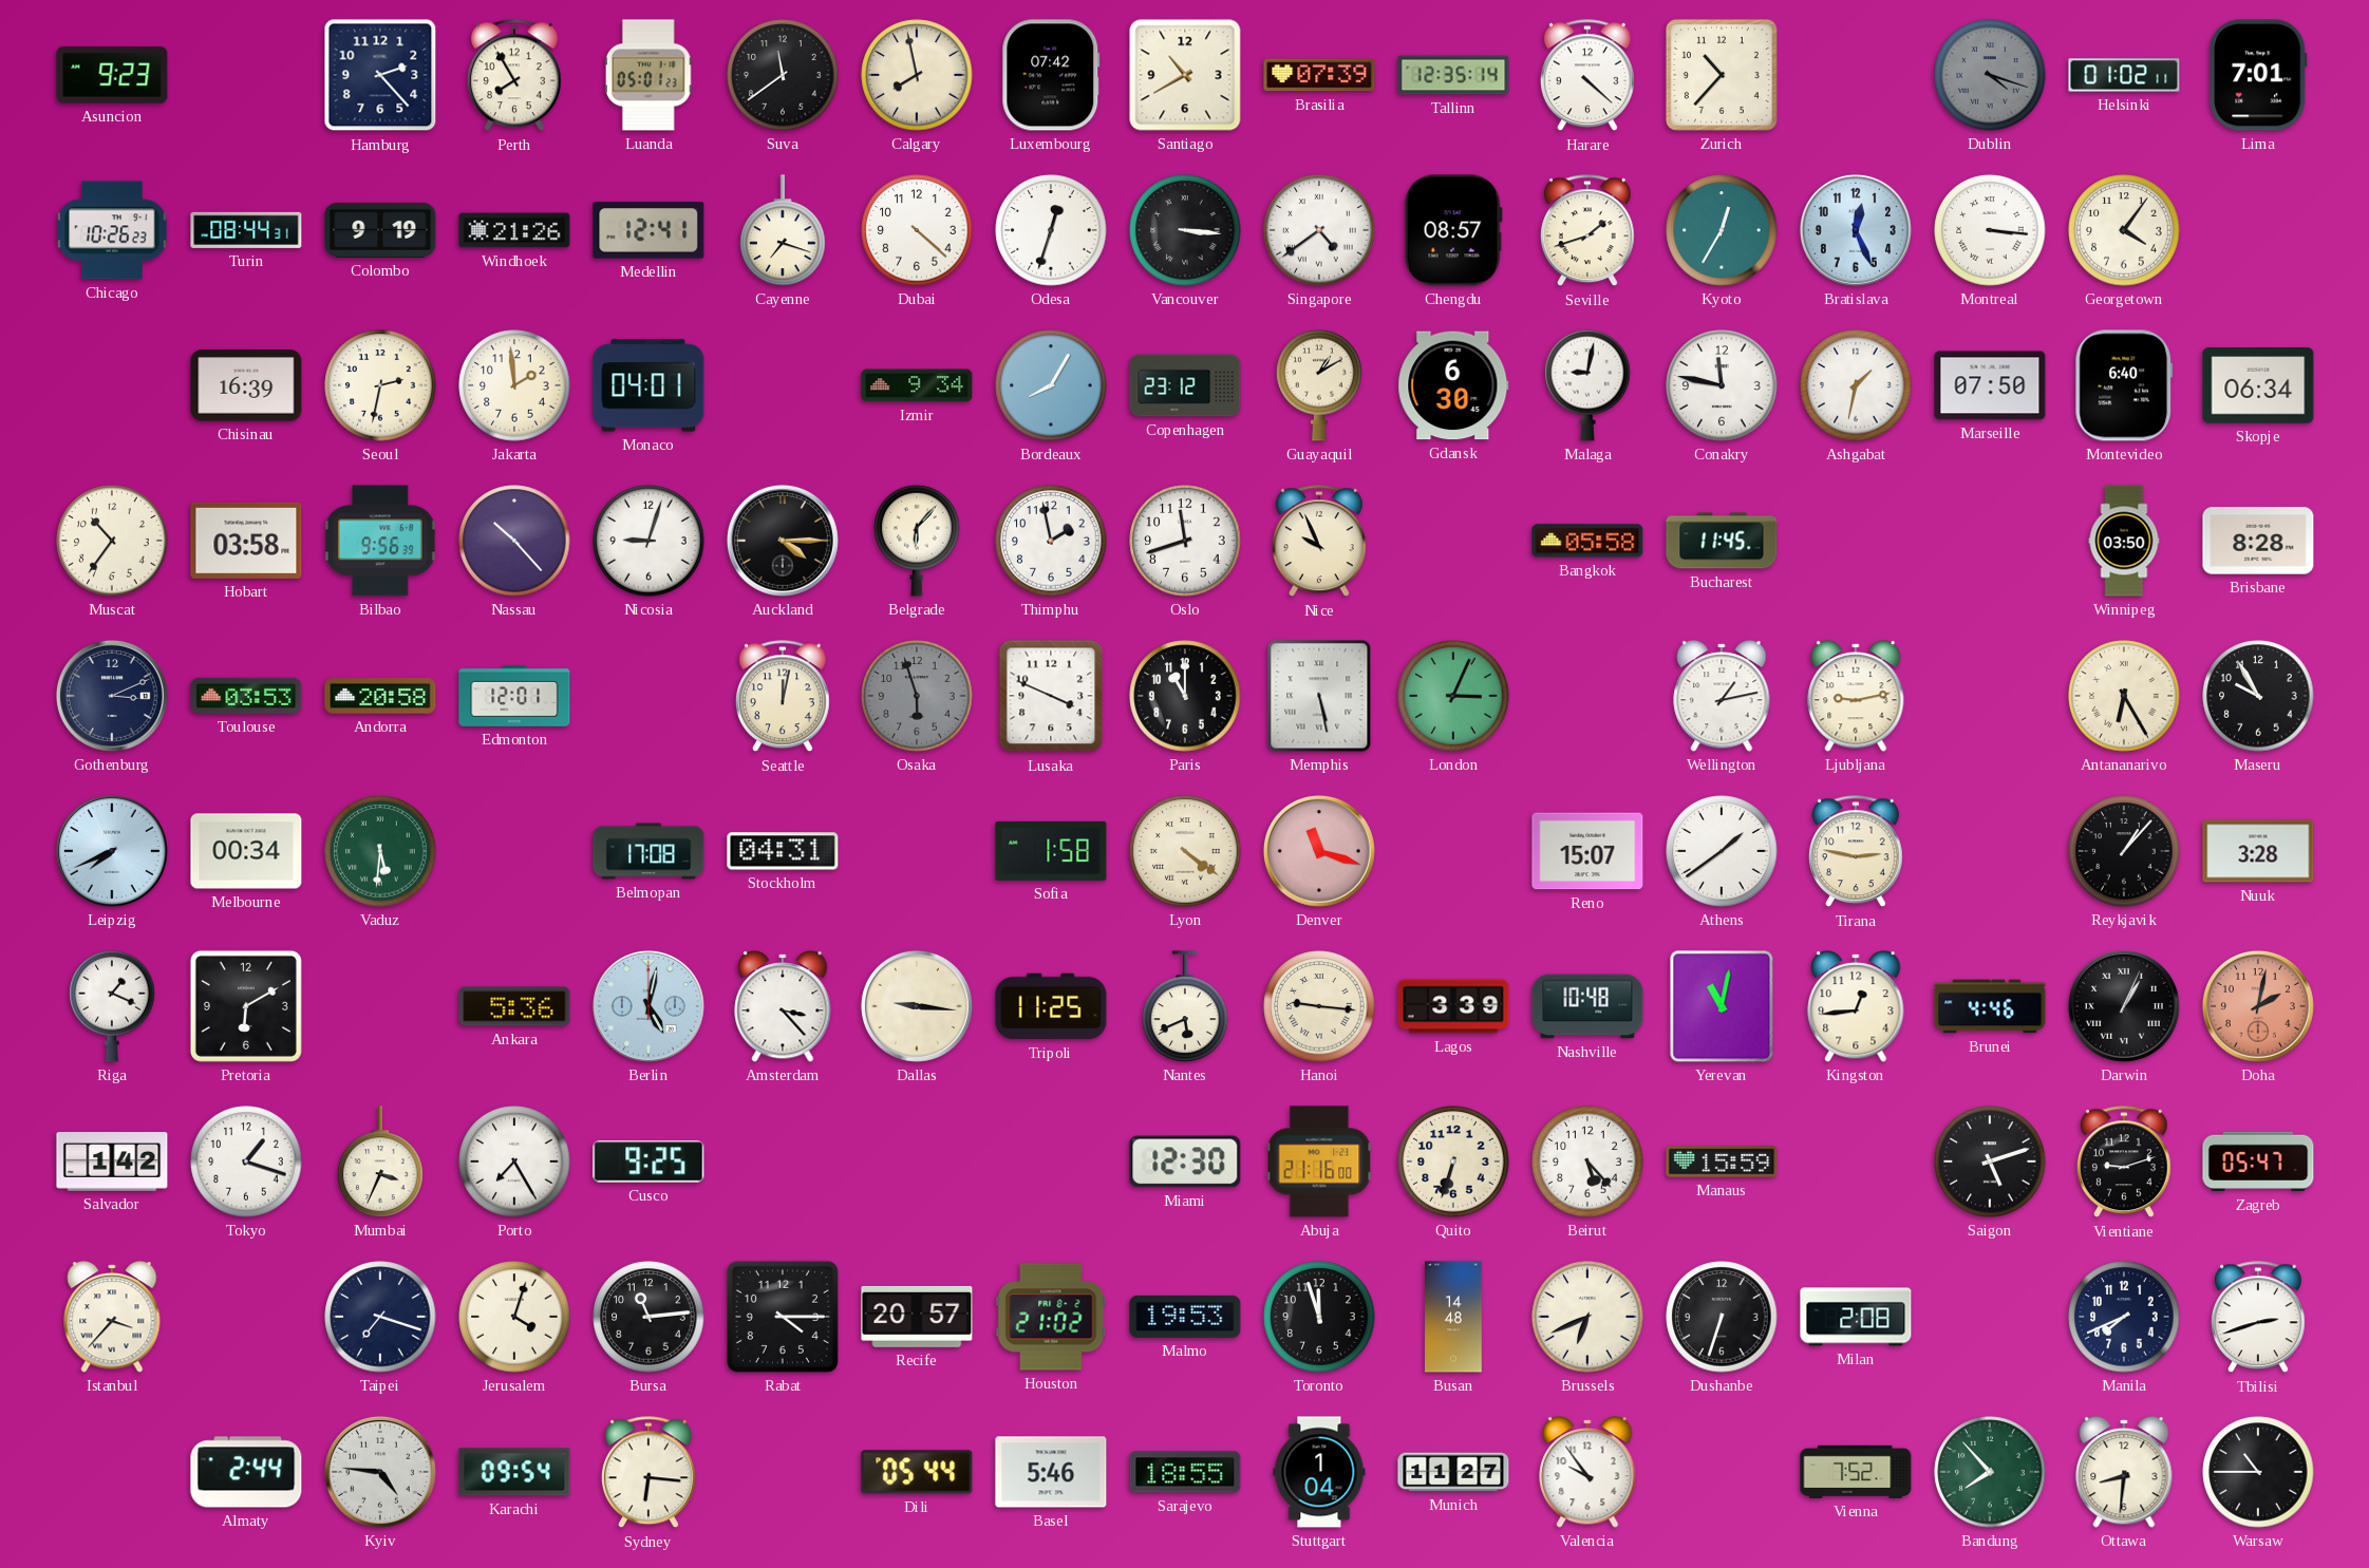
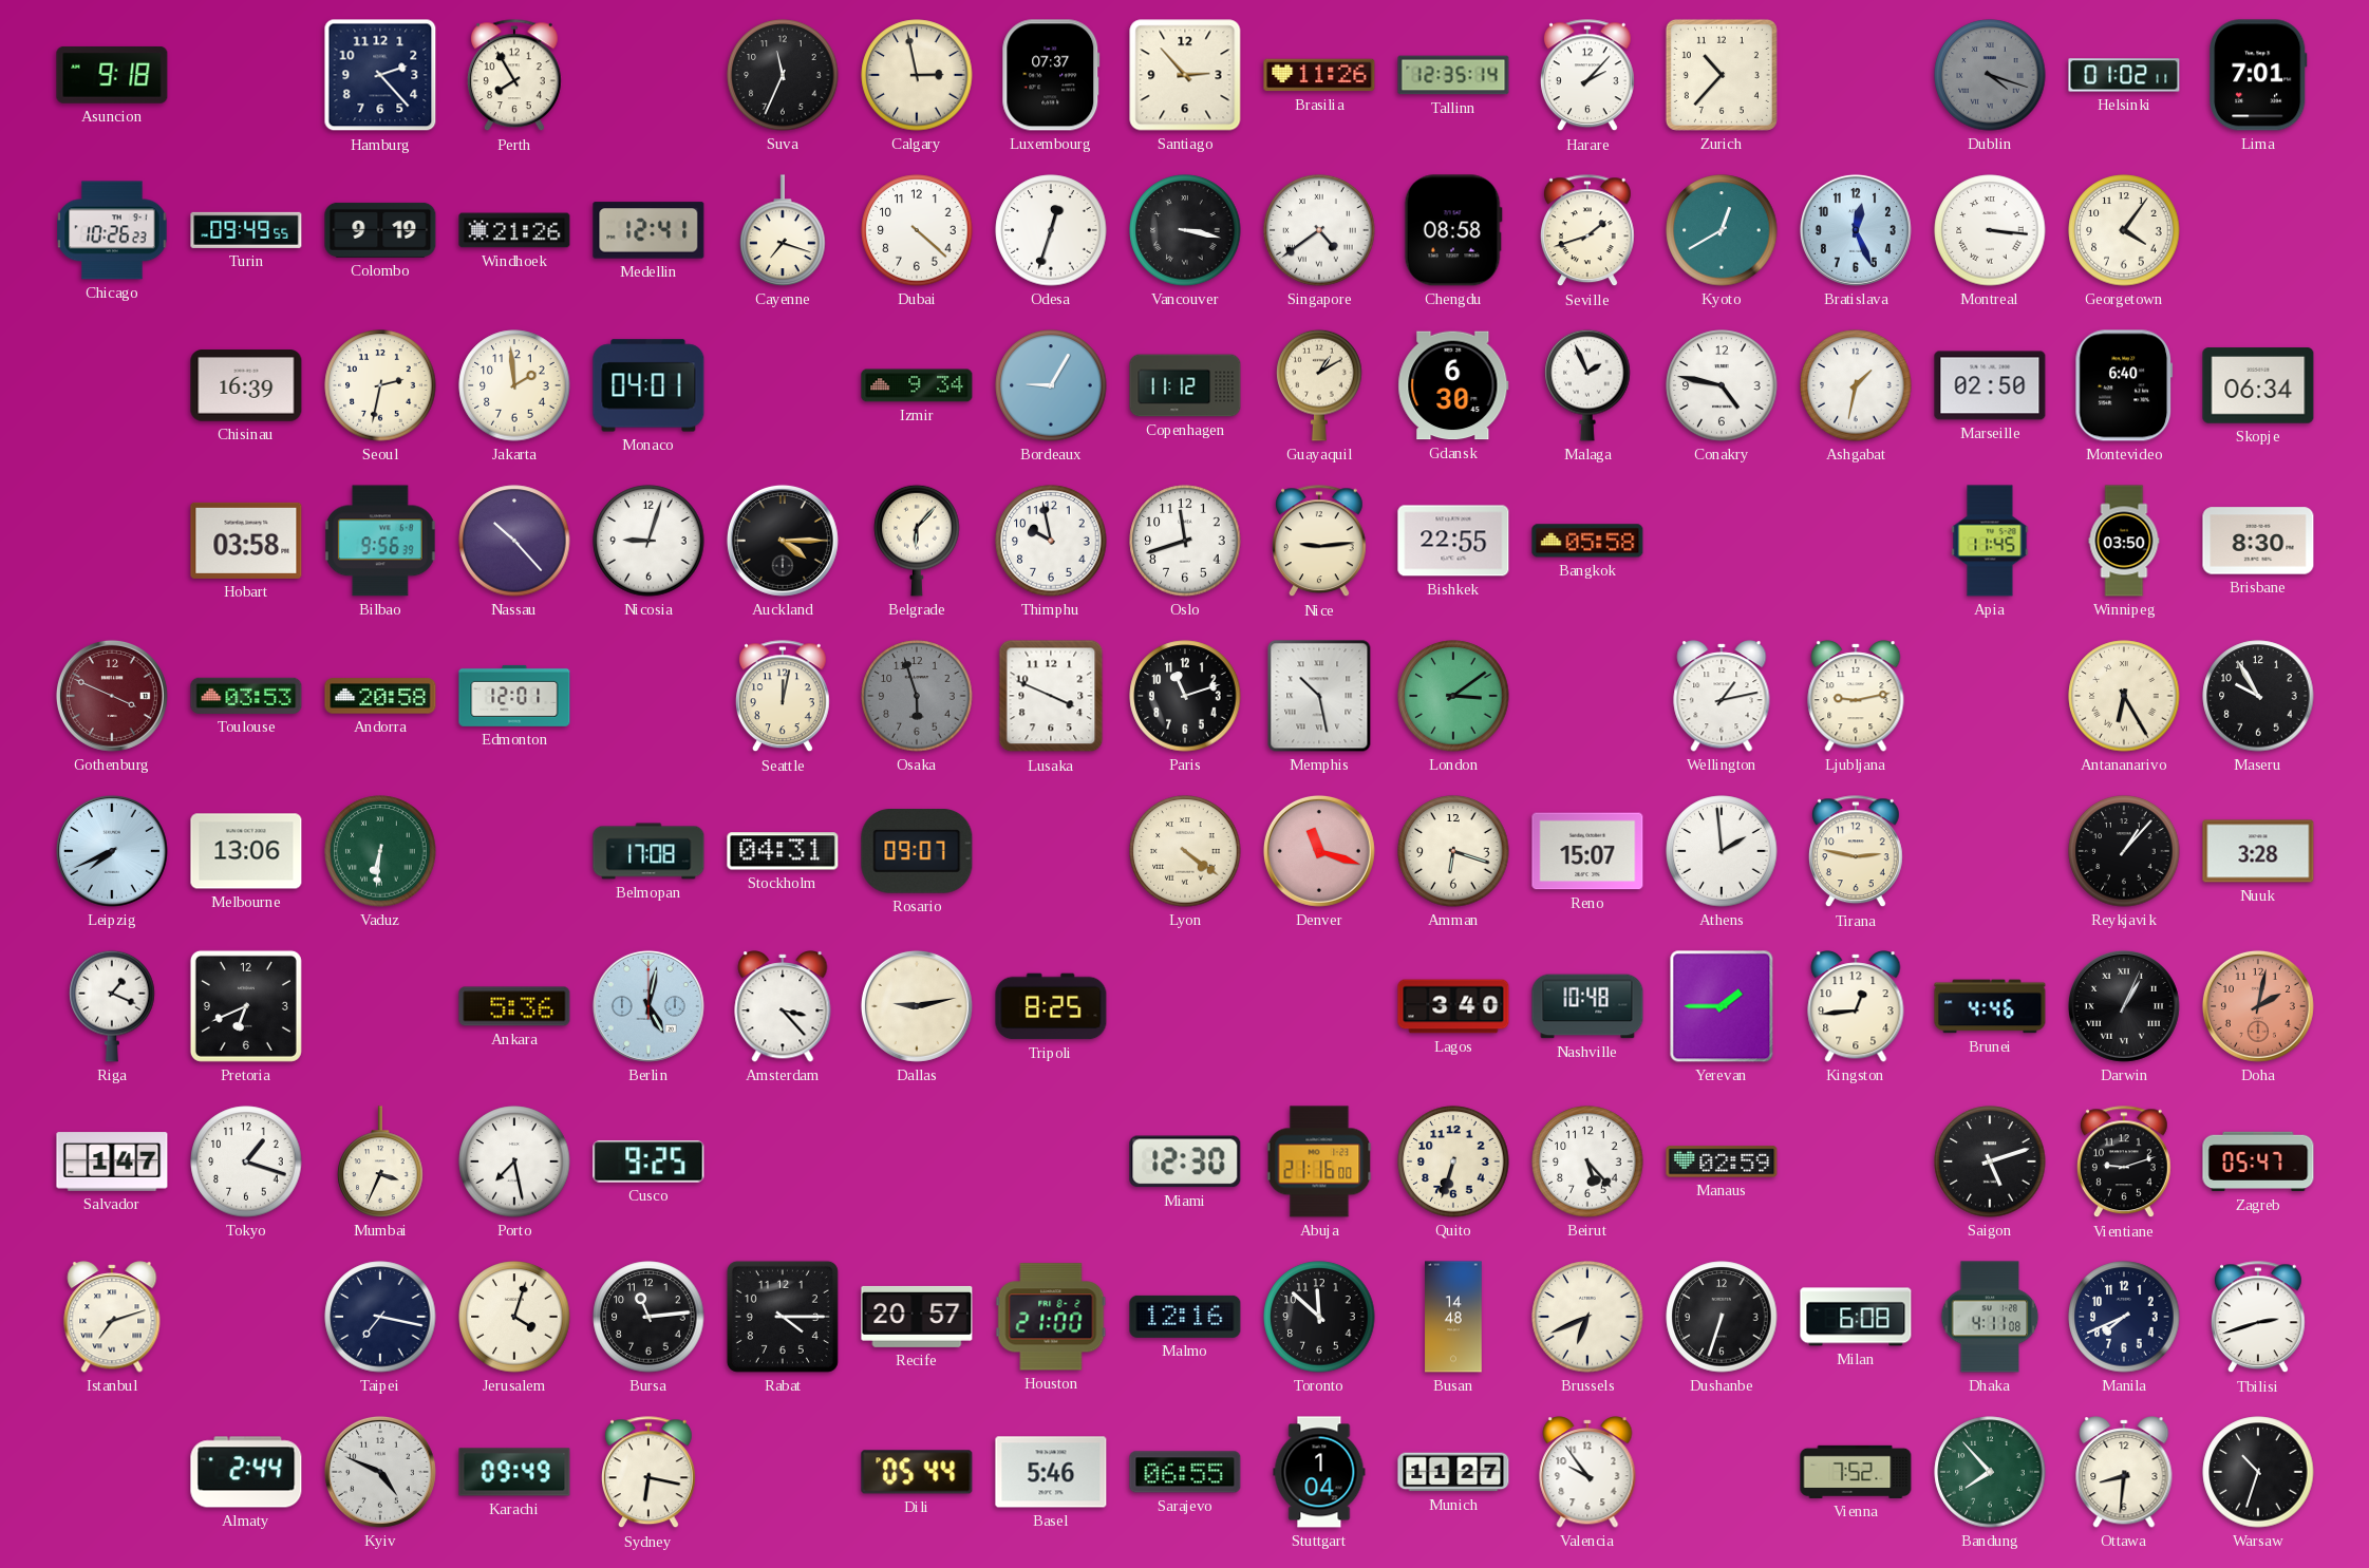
Asuncion: 9:23 -> 9:18 (112, 75)
Luanda: 05:01 -> none (648, 75)
Suva: 11:39 -> 11:34 (783, 75)
Calgary: 7:58 -> 2:58 (917, 75)
Luxembourg: 07:42 -> 07:37 (1051, 75)
Santiago: 10:40 -> 2:53 (1185, 75)
Brasilia: 07:39 -> 11:26 (1319, 75)
Harare: 4:22 -> 2:07 (1587, 76)
Turin: 08:44 -> 09:49 (246, 230)
Vancouver: 3:16 -> 3:17 (1185, 230)
Chengdu: 08:57 -> 08:58 (1453, 230)
Kyoto: 12:35 -> 12:40 (1722, 230)
Bordeaux: 8:05 -> 9:05 (1051, 385)
Copenhagen: 23:12 -> 11:12 (1185, 385)
Malaga: 9:02 -> 1:56 (1587, 385)
Conakry: 11:47 -> 4:47 (1722, 385)
Marseille: 07:50 -> 02:50 (1990, 385)
Muscat: 10:36 -> none (112, 541)
Thimphu: 1:58 -> 9:58 (1051, 541)
Nice: 9:56 -> 9:14 (1319, 542)
Bishkek: none -> 22:55 (1453, 541)
Bucharest: 11:45 -> none (1722, 541)
Apia: none -> 11:45 (1990, 541)
Brisbane: 8:28 -> 8:30 (2258, 541)
Gothenburg: 3:11 -> 3:49 (112, 696)
Gothenburg dial: navy -> burgundy (112, 696)
Paris: 11:00 -> 11:12 (1185, 696)
Memphis: 5:28 -> 10:28 (1319, 696)
London: 3:04 -> 3:09 (1453, 696)
Melbourne: 00:34 -> 13:06 (246, 851)
Vaduz: 5:31 -> 6:31 (380, 851)
Rosario: none -> 09:07 (917, 852)
Sofia: 1:58 -> none (1051, 851)
Amman: none -> 6:18 (1453, 851)
Athens: 1:39 -> 1:59 (1722, 851)
Pretoria: 6:10 -> 6:41 (246, 1006)
Dallas: 9:16 -> 9:13 (917, 1006)
Tripoli: 11:25 -> 8:25 (1051, 1006)
Nantes: 5:41 -> none (1185, 1006)
Hanoi: 9:16 -> none (1319, 1006)
Lagos: 3:39 -> 3:40 (1453, 1006)
Yerevan: 11:02 -> 1:45 (1722, 1006)
Salvador: 1:42 -> 1:47 (112, 1161)
Porto: 7:25 -> 7:28 (514, 1161)
Manaus: 15:59 -> 02:59 (1722, 1161)
Istanbul: 3:37 -> 7:12 (112, 1317)
Taipei: 7:18 -> 7:17 (380, 1317)
Houston: 21:02 -> 21:00 (1051, 1317)
Malmo: 19:53 -> 12:16 (1185, 1317)
Toronto: 11:57 -> 11:52 (1319, 1317)
Milan: 2:08 -> 6:08 (1856, 1317)
Dhaka: none -> 4:11 (1990, 1317)
Kyiv: 4:46 -> 4:49 (380, 1472)
Karachi: 09:54 -> 09:49 (514, 1472)
Sydney: 6:16 -> 6:17 (648, 1473)
Sarajevo: 18:55 -> 06:55 (1185, 1472)
Warsaw: 10:45 -> 10:33 (2258, 1472)
